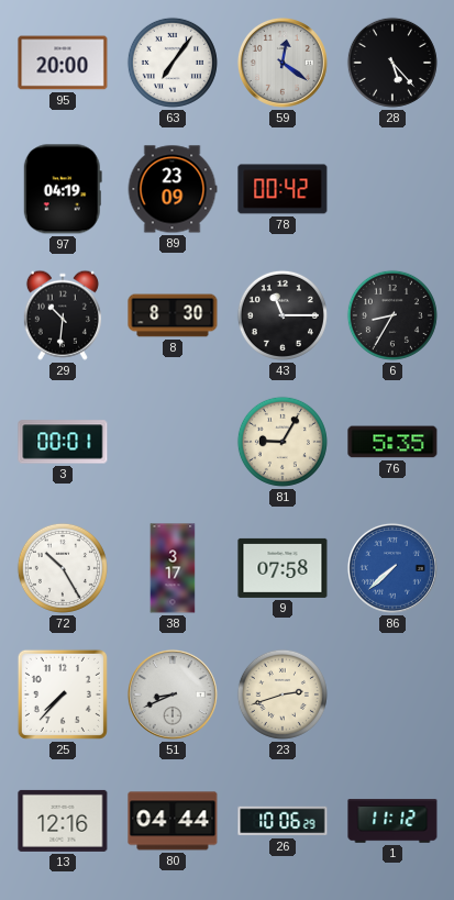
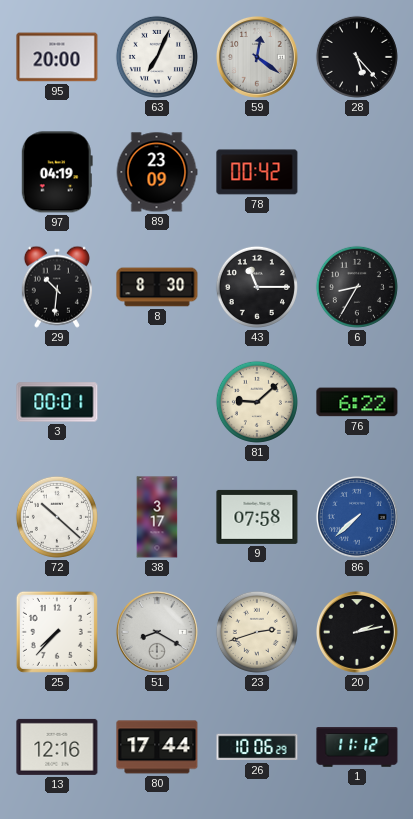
63: 7:06 -> 7:04 (157, 57)
81: 9:05 -> 9:08 (257, 402)
76: 5:35 -> 6:22 (357, 402)
72: 10:25 -> 10:22 (57, 517)
51: 8:41 -> 8:20 (157, 632)
20: none -> 2:13 (357, 632)
80: 04:44 -> 17:44 (157, 747)
